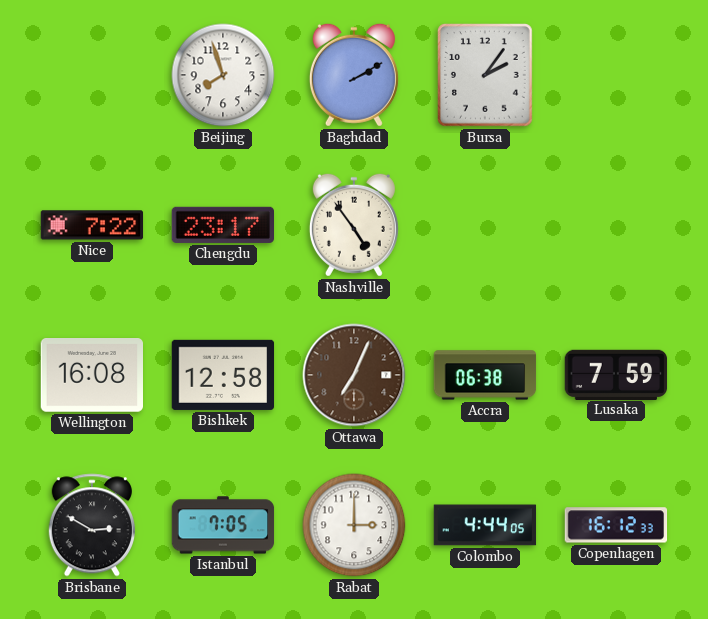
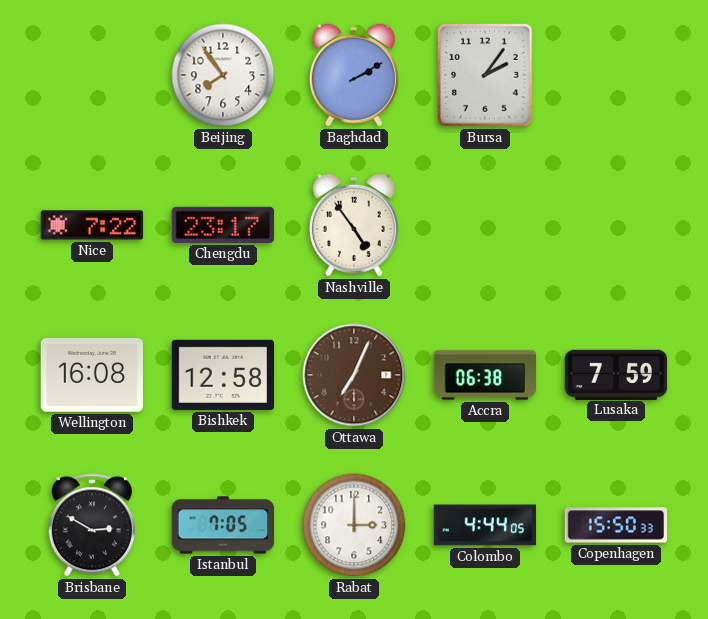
Beijing: 7:57 -> 7:54 (223, 75)
Copenhagen: 16:12 -> 15:50 (616, 525)
